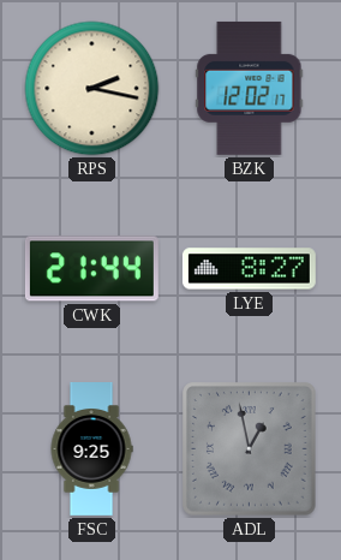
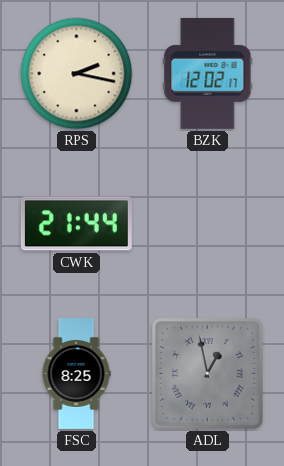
LYE: 8:27 -> none (249, 269)
FSC: 9:25 -> 8:25 (76, 374)
